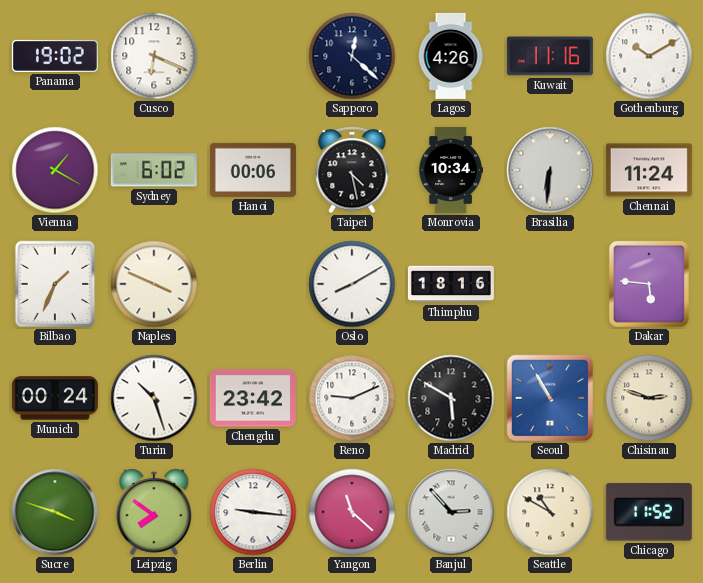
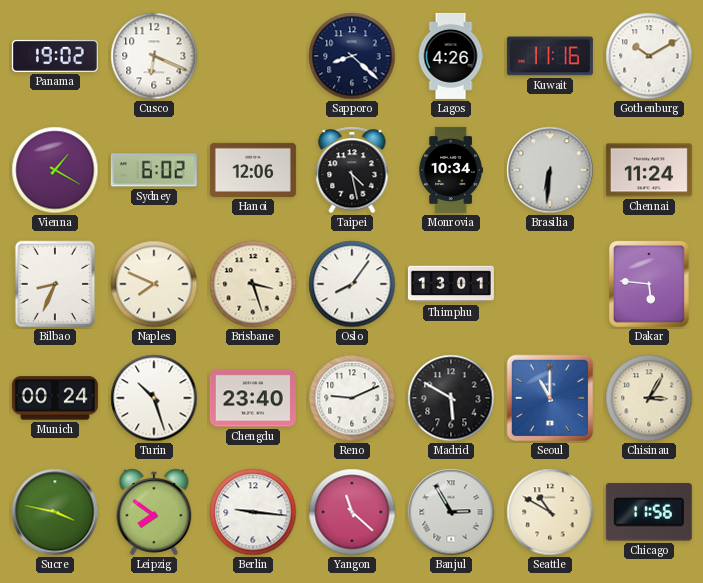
Sapporo: 12:22 -> 8:22 (352, 56)
Hanoi: 00:06 -> 12:06 (253, 170)
Bilbao: 1:34 -> 8:34 (55, 284)
Naples: 3:49 -> 7:49 (154, 284)
Brisbane: none -> 3:27 (253, 284)
Oslo: 8:10 -> 8:06 (352, 284)
Thimphu: 18:16 -> 13:01 (451, 284)
Chengdu: 23:42 -> 23:40 (253, 398)
Seoul: 10:55 -> 11:00 (550, 398)
Chisinau: 2:48 -> 3:05 (649, 398)
Sucre: 3:48 -> 3:47 (55, 512)
Banjul: 2:53 -> 2:55 (451, 512)
Chicago: 11:52 -> 11:56 (649, 512)
